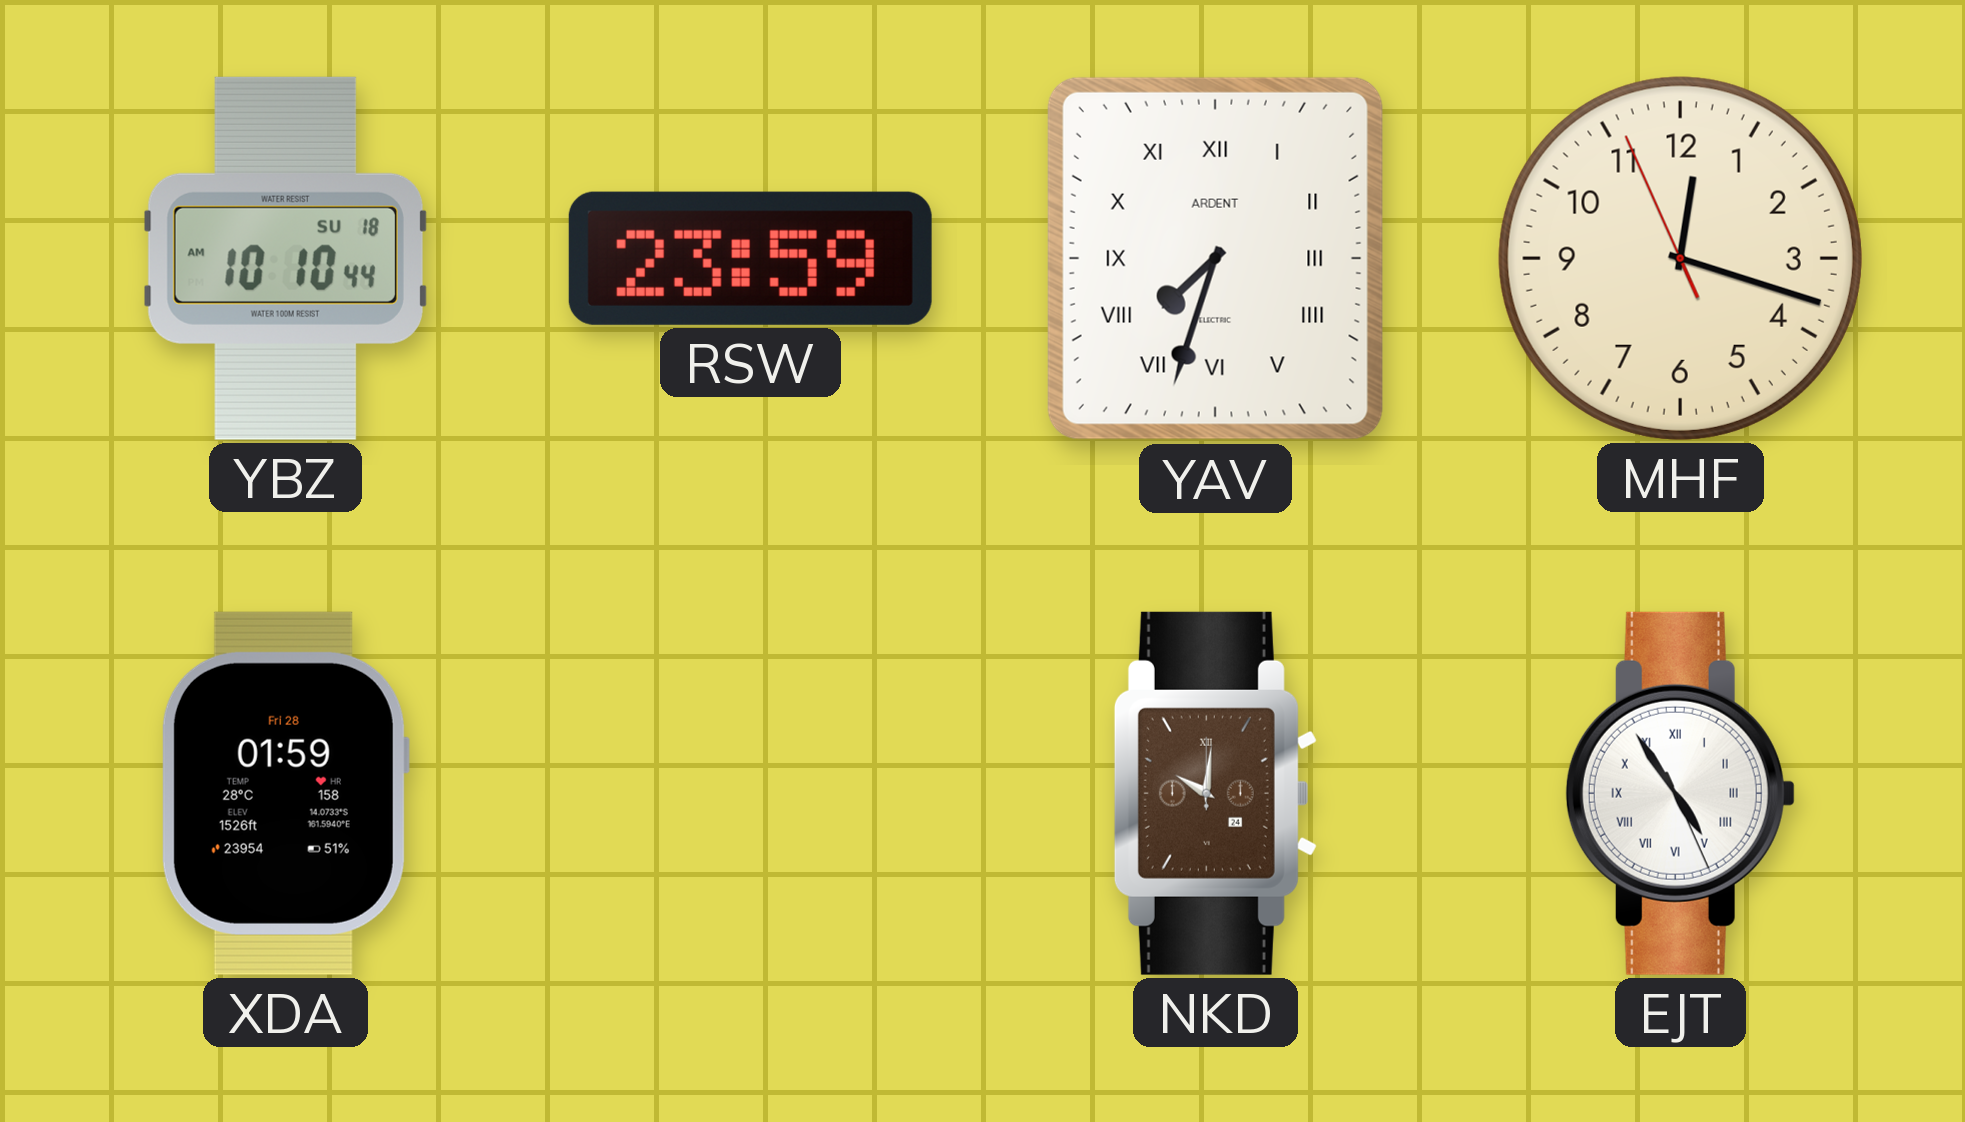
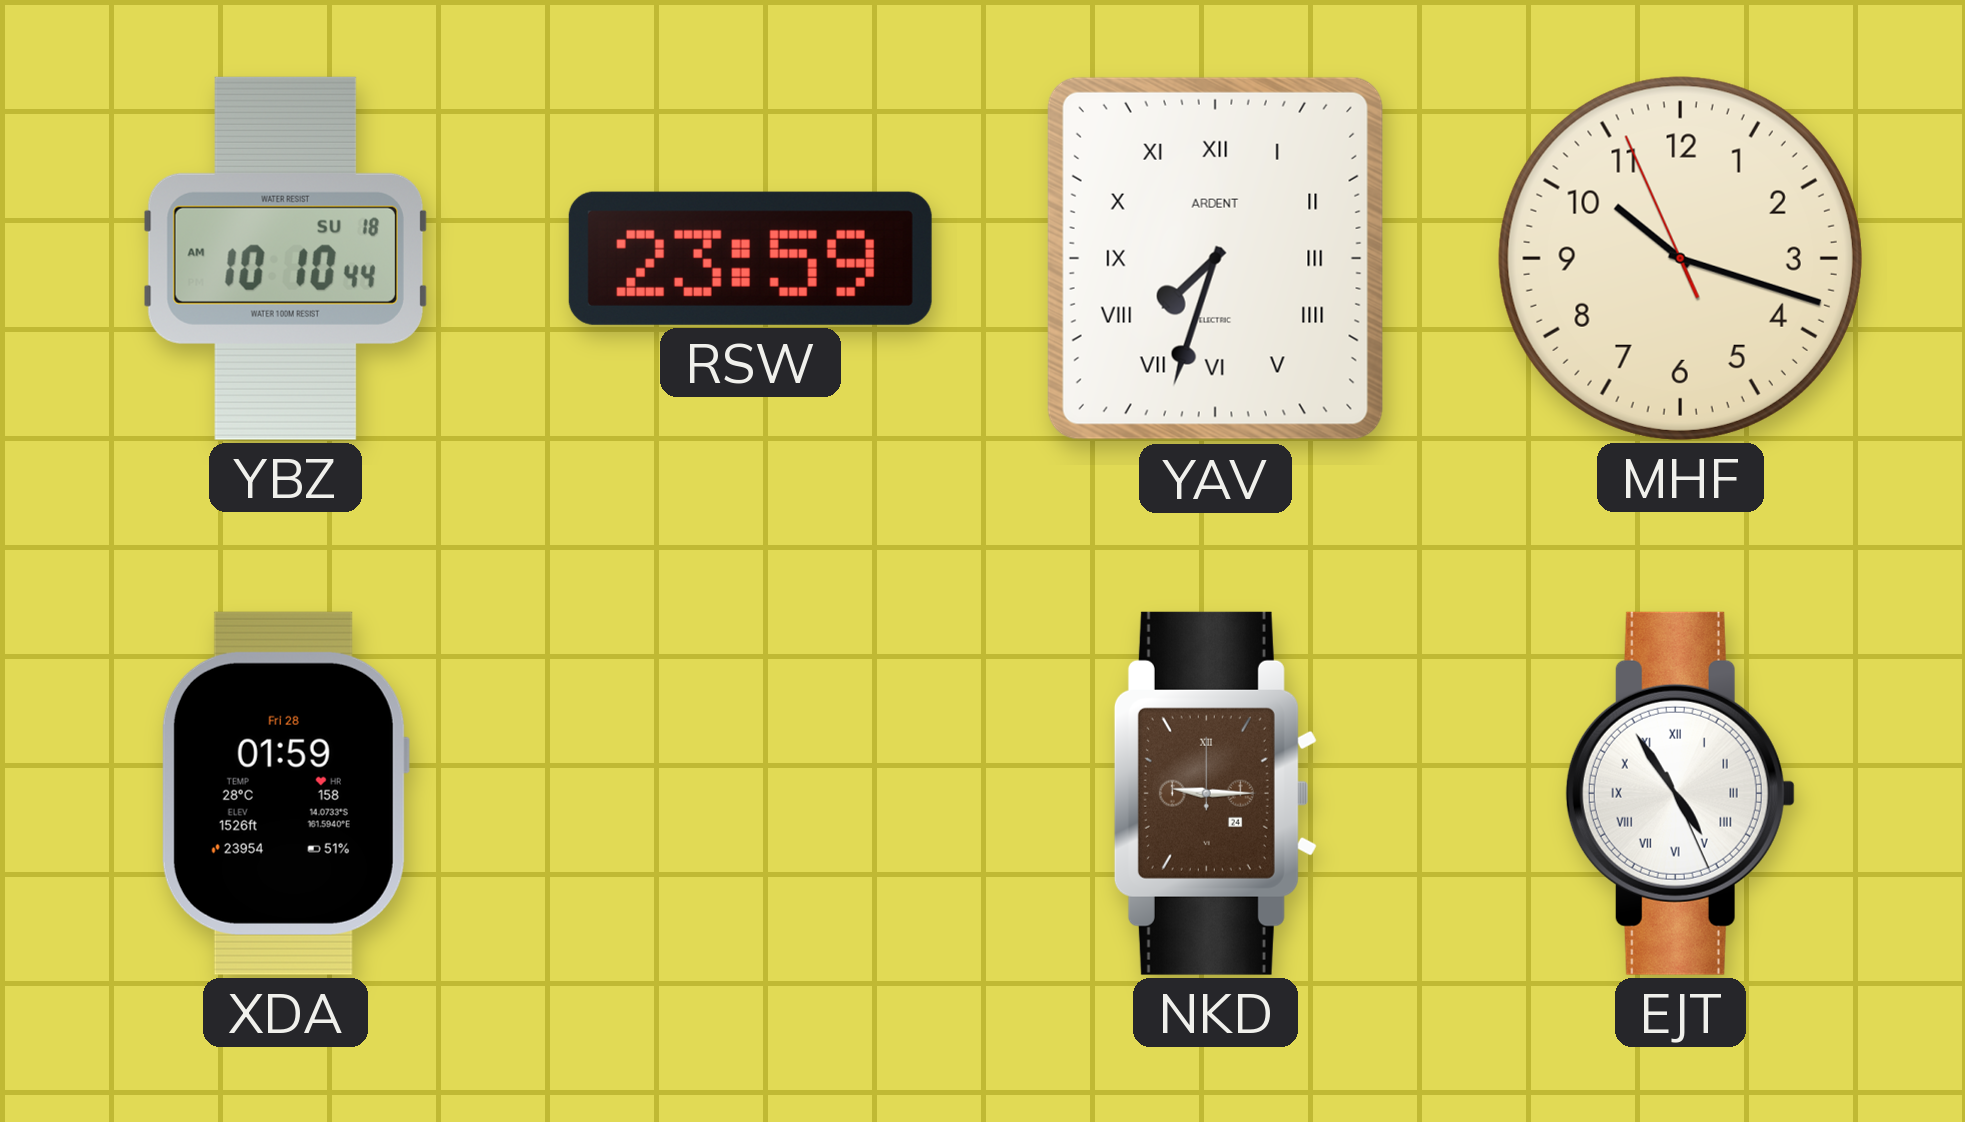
MHF: 12:17 -> 10:17 (1680, 258)
NKD: 10:01 -> 9:15 (1215, 793)
